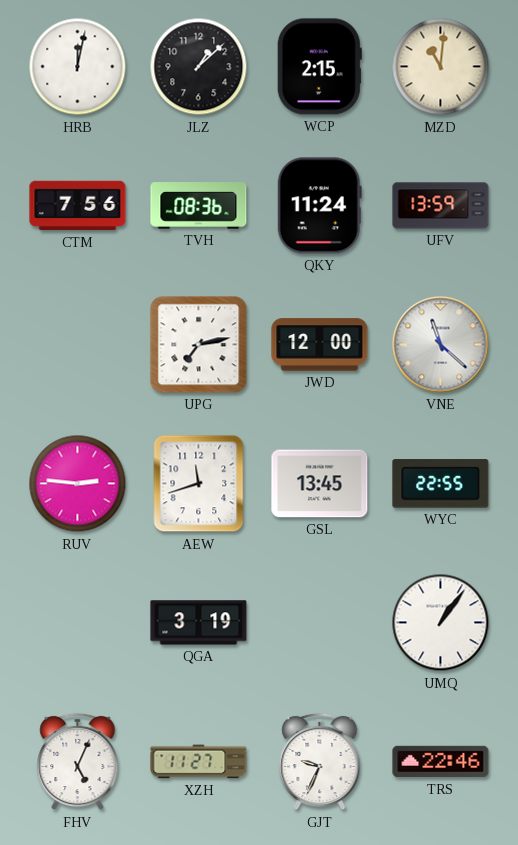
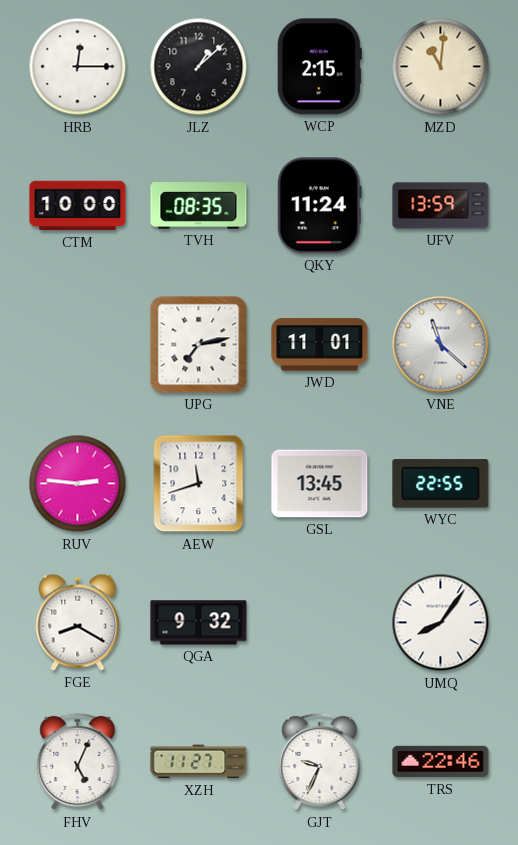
HRB: 12:02 -> 12:15 (78, 67)
CTM: 7:56 -> 10:00 (78, 206)
TVH: 08:36 -> 08:35 (199, 206)
JWD: 12:00 -> 11:01 (320, 345)
FGE: none -> 8:20 (78, 622)
QGA: 3:19 -> 9:32 (199, 623)
UMQ: 1:06 -> 8:06 (441, 623)
